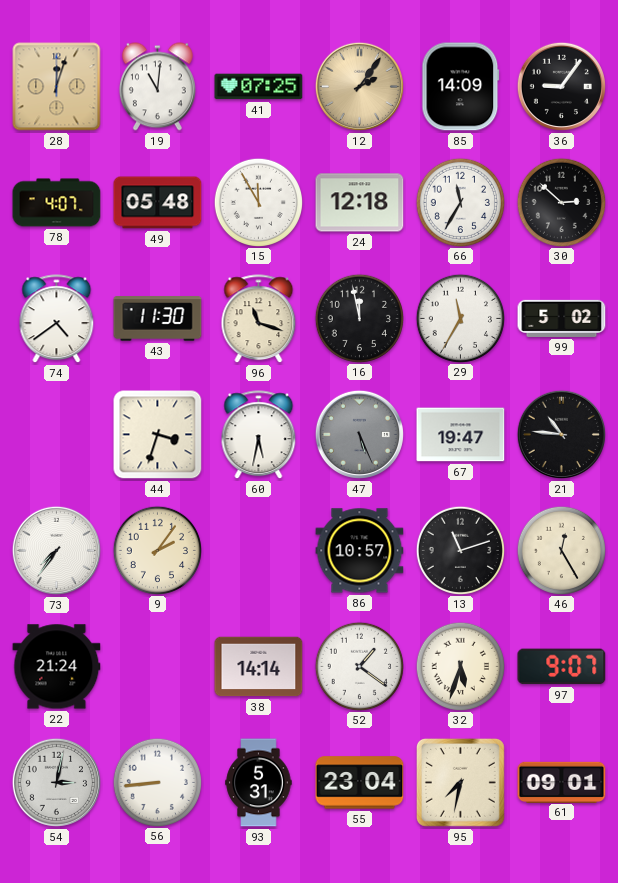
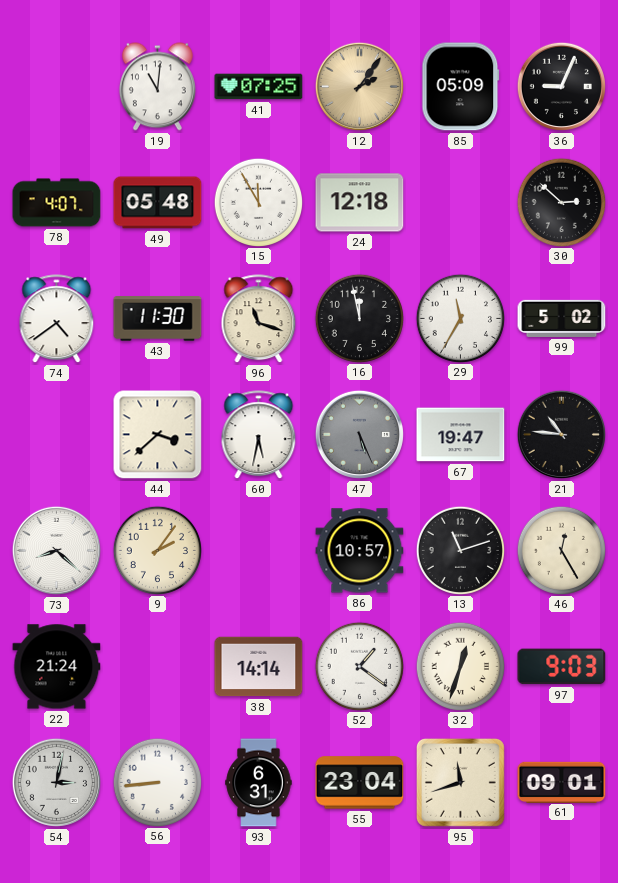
28: 12:03 -> none (57, 87)
85: 14:09 -> 05:09 (461, 87)
36: 9:06 -> 9:04 (561, 86)
66: 11:35 -> none (460, 202)
44: 3:33 -> 3:38 (158, 435)
73: 7:36 -> 8:22 (56, 550)
32: 5:33 -> 12:33 (460, 666)
97: 9:07 -> 9:03 (562, 667)
93: 5:31 -> 6:31 (259, 783)
95: 7:32 -> 11:42 (460, 782)
